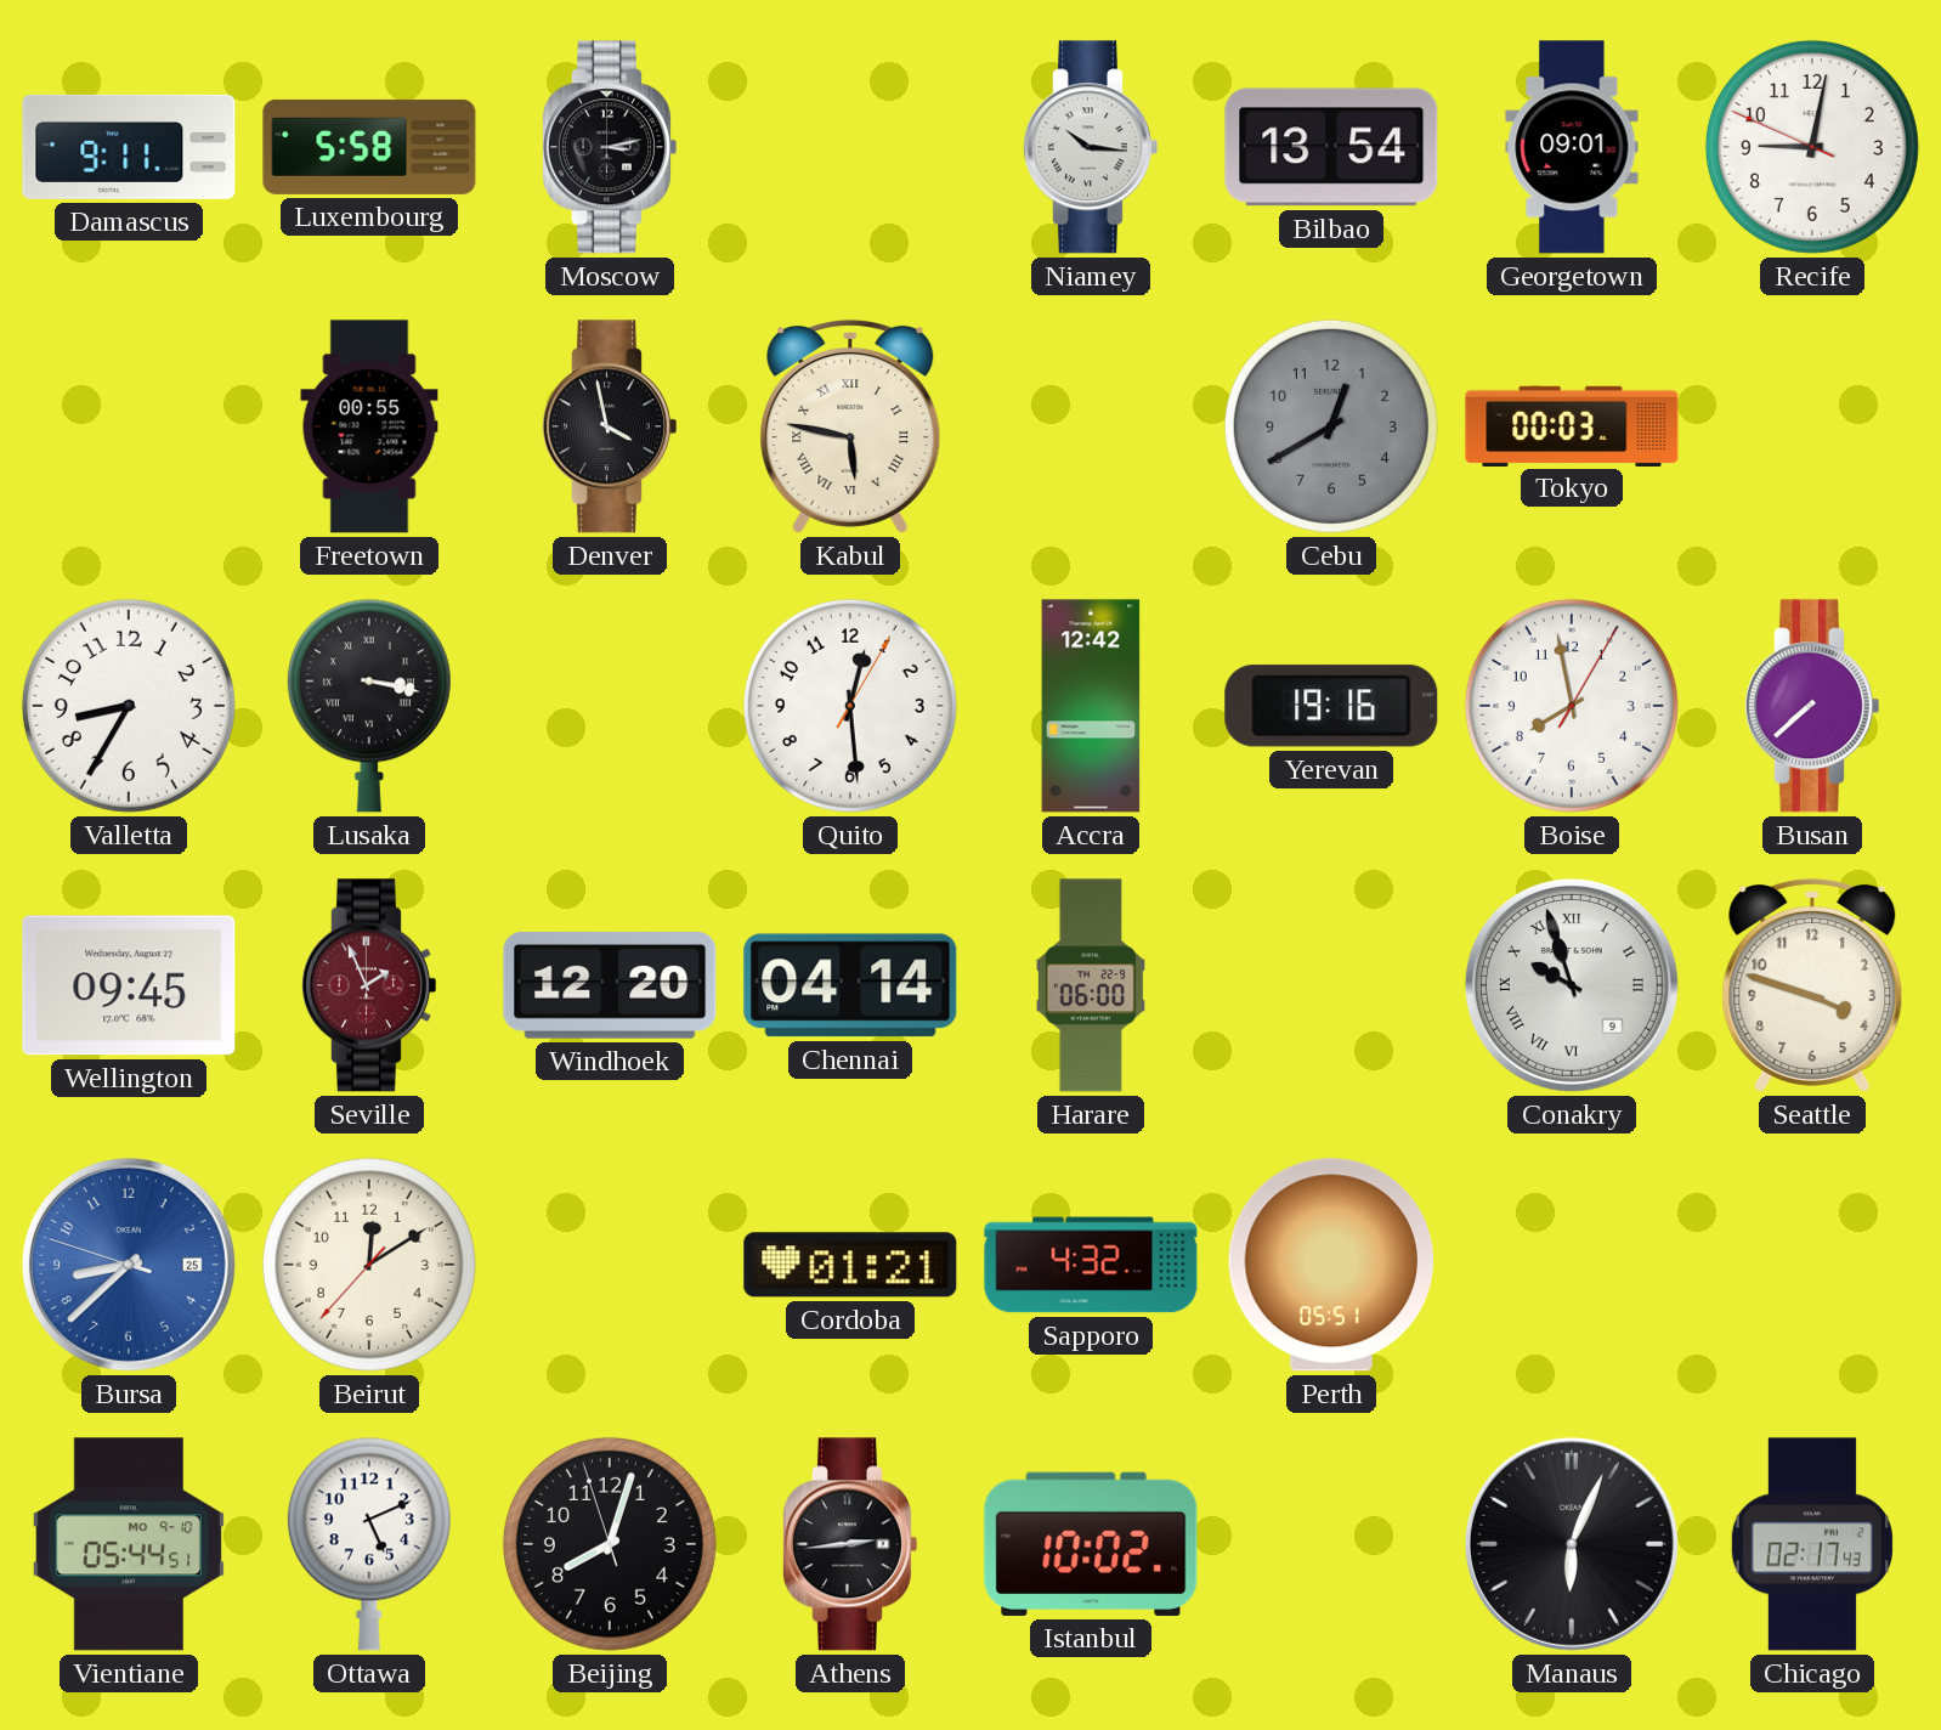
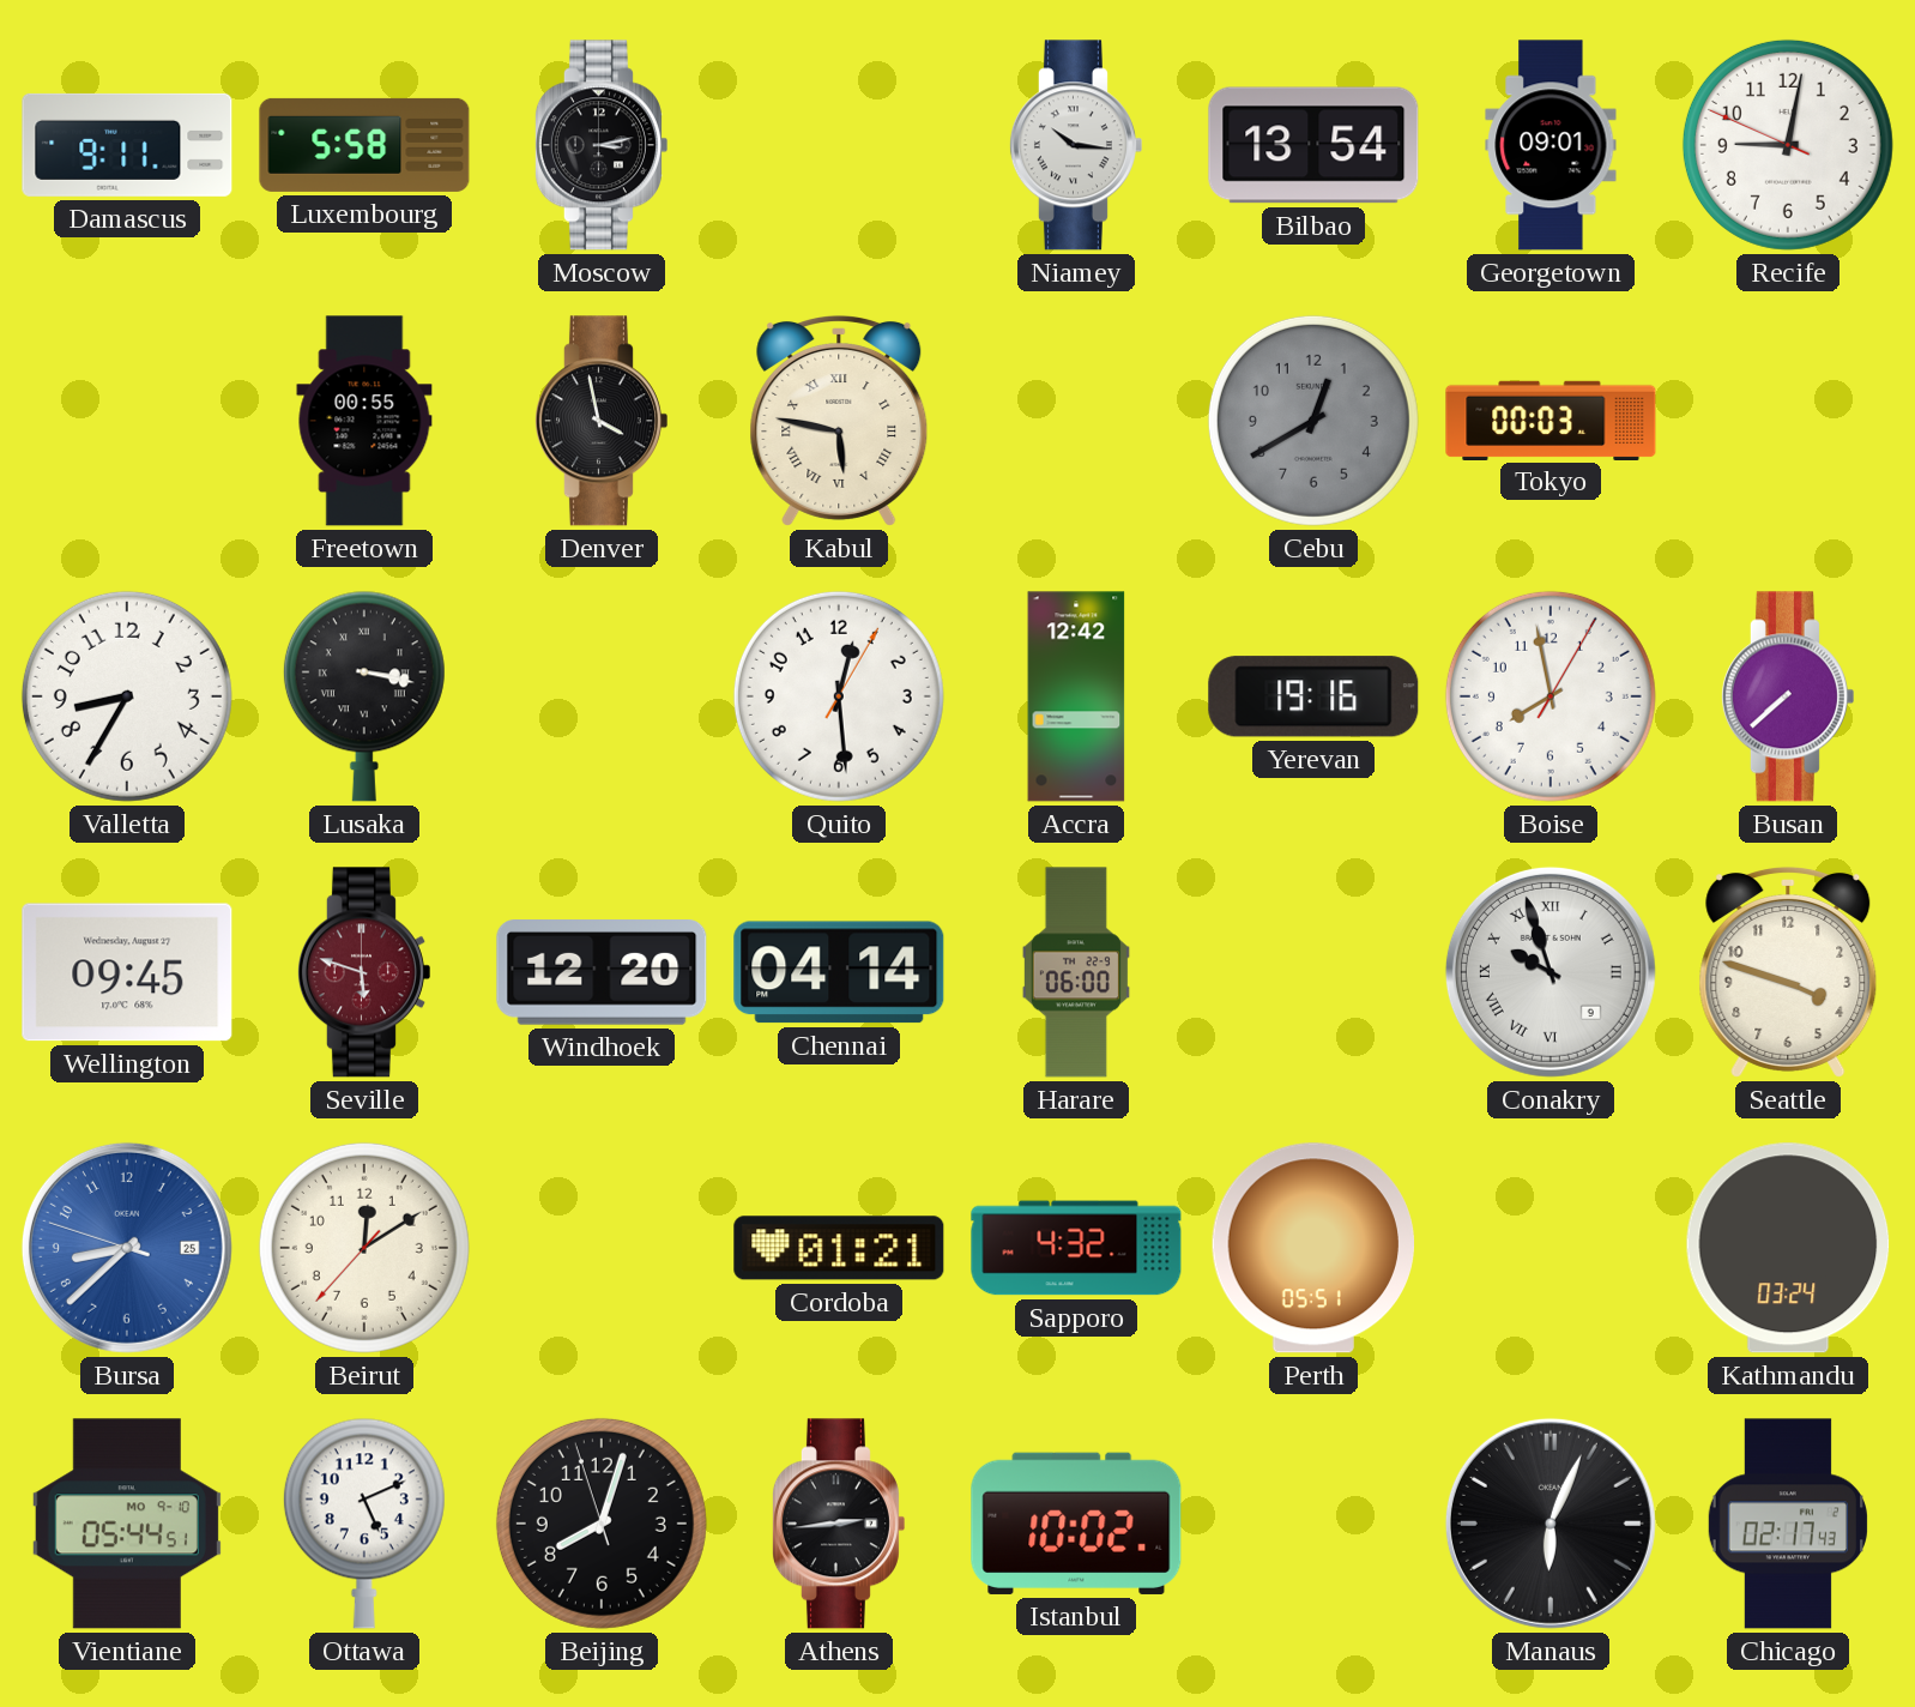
Seville: 1:56 -> 5:48 (363, 972)
Kathmandu: none -> 03:24 (1788, 1248)
